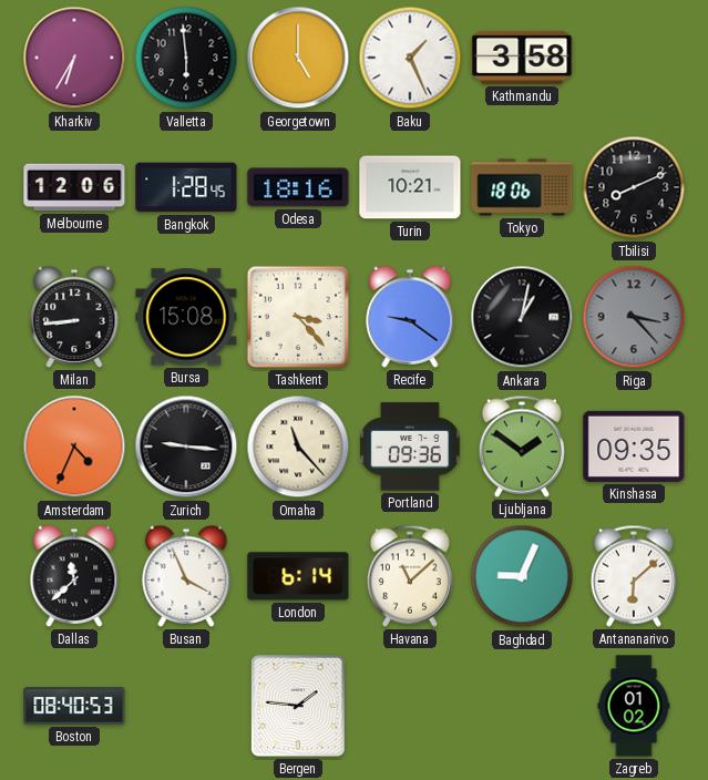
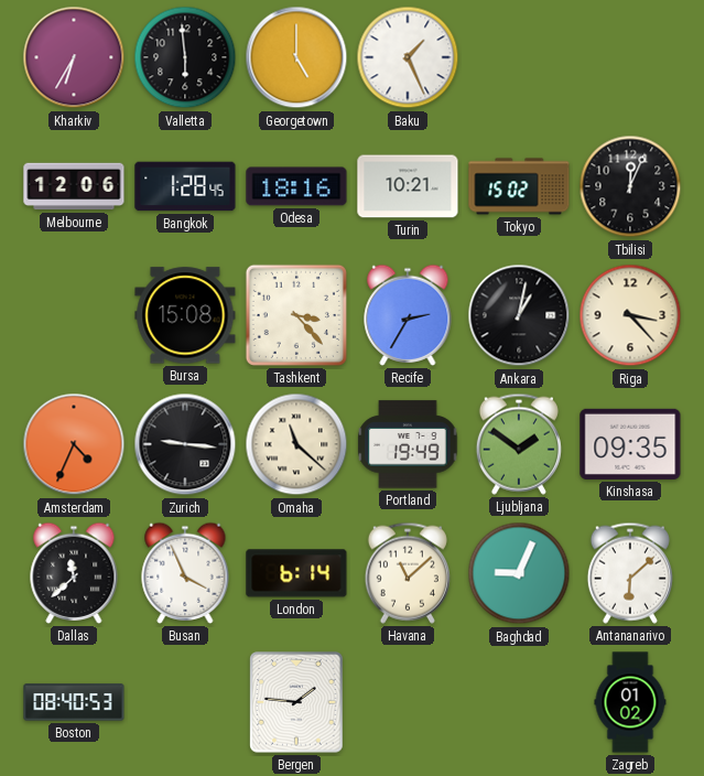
Kathmandu: 3:58 -> none (522, 58)
Tokyo: 18:06 -> 15:02 (519, 186)
Tbilisi: 8:11 -> 12:04 (630, 186)
Milan: 8:44 -> none (74, 317)
Recife: 9:21 -> 2:35 (408, 315)
Riga dial: grey -> cream (630, 315)
Omaha: 11:23 -> 11:22 (296, 444)
Portland: 09:36 -> 19:49 (408, 444)
